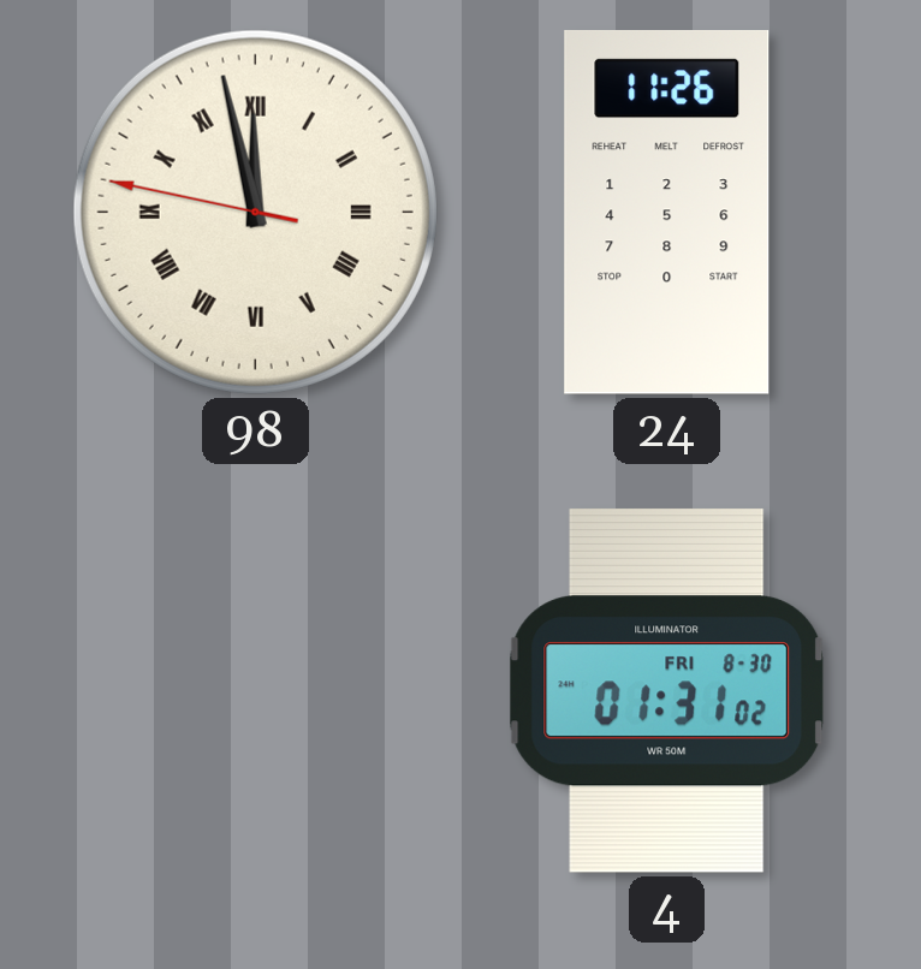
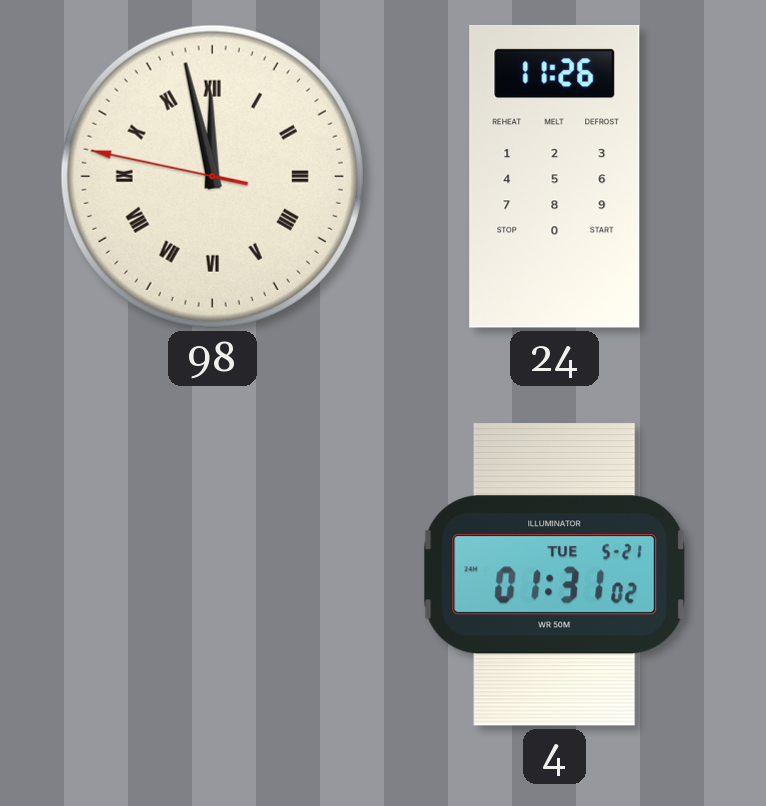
4 date: FRI 8-30 -> TUE 5-21 (555, 574)
